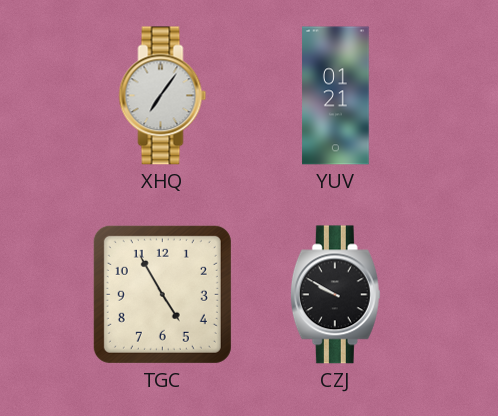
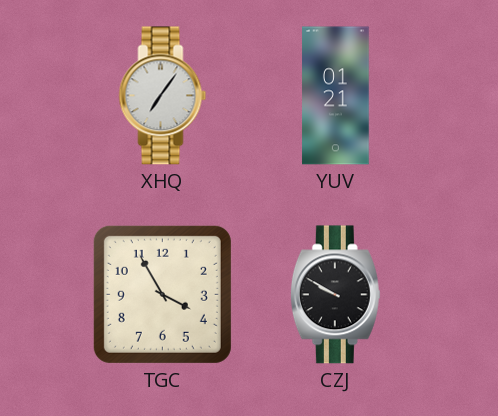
TGC: 4:55 -> 3:55 (162, 294)
